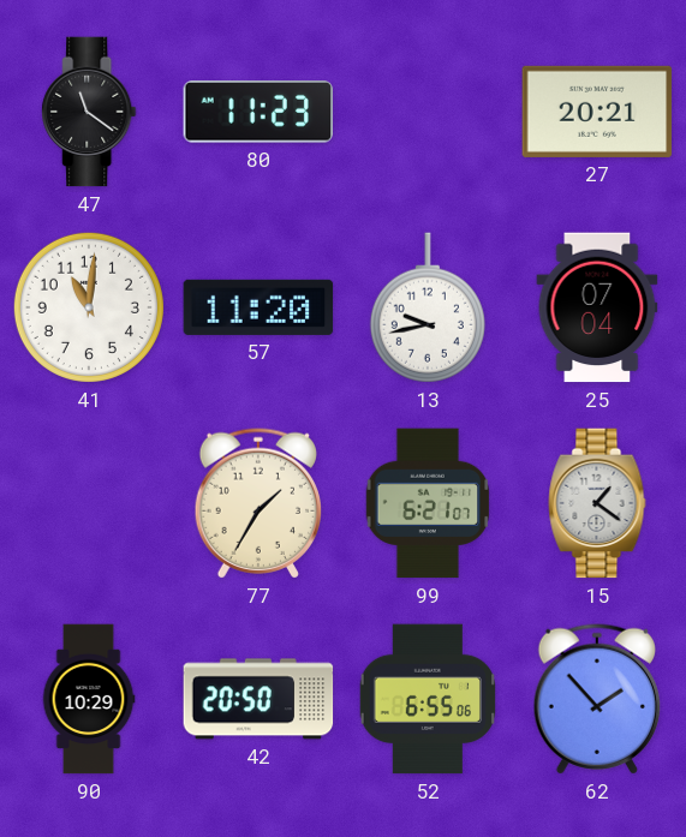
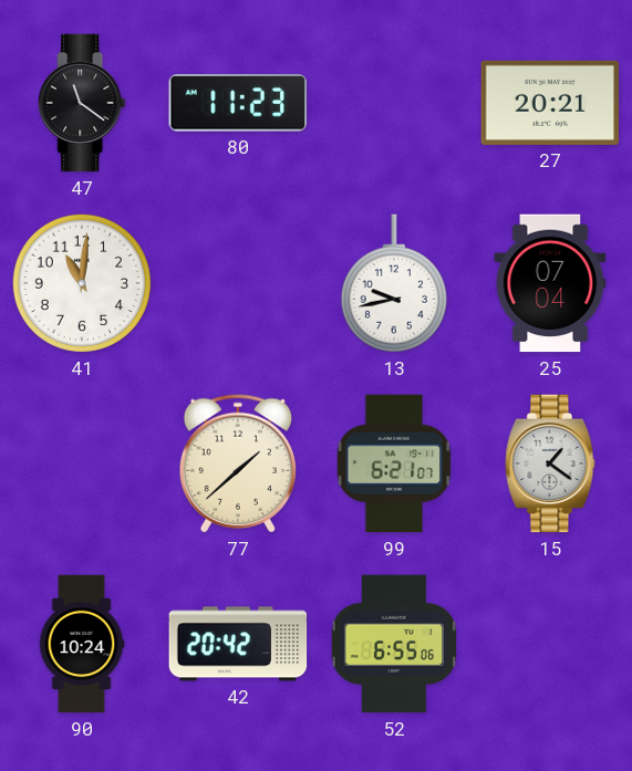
57: 11:20 -> none (258, 307)
77: 1:35 -> 1:38 (237, 463)
90: 10:29 -> 10:24 (82, 644)
42: 20:50 -> 20:42 (238, 644)
62: 1:53 -> none (596, 699)
